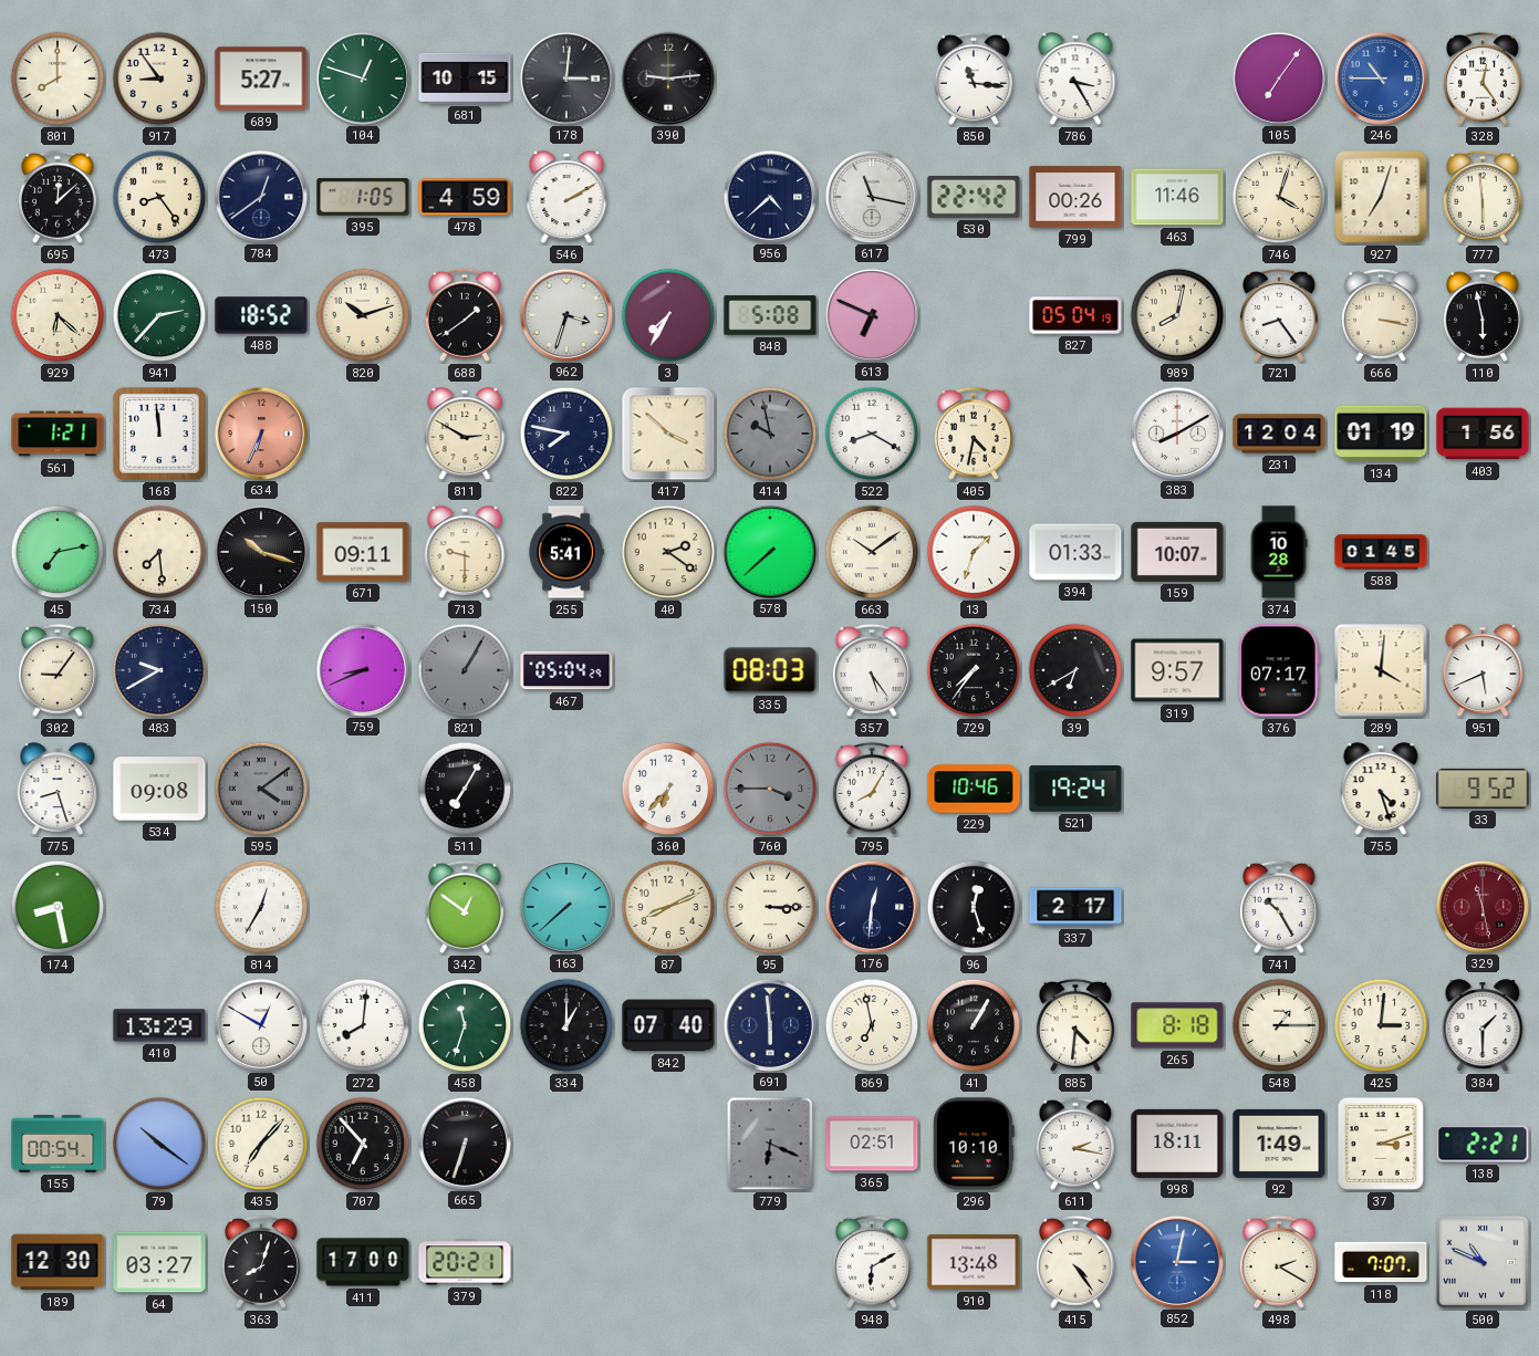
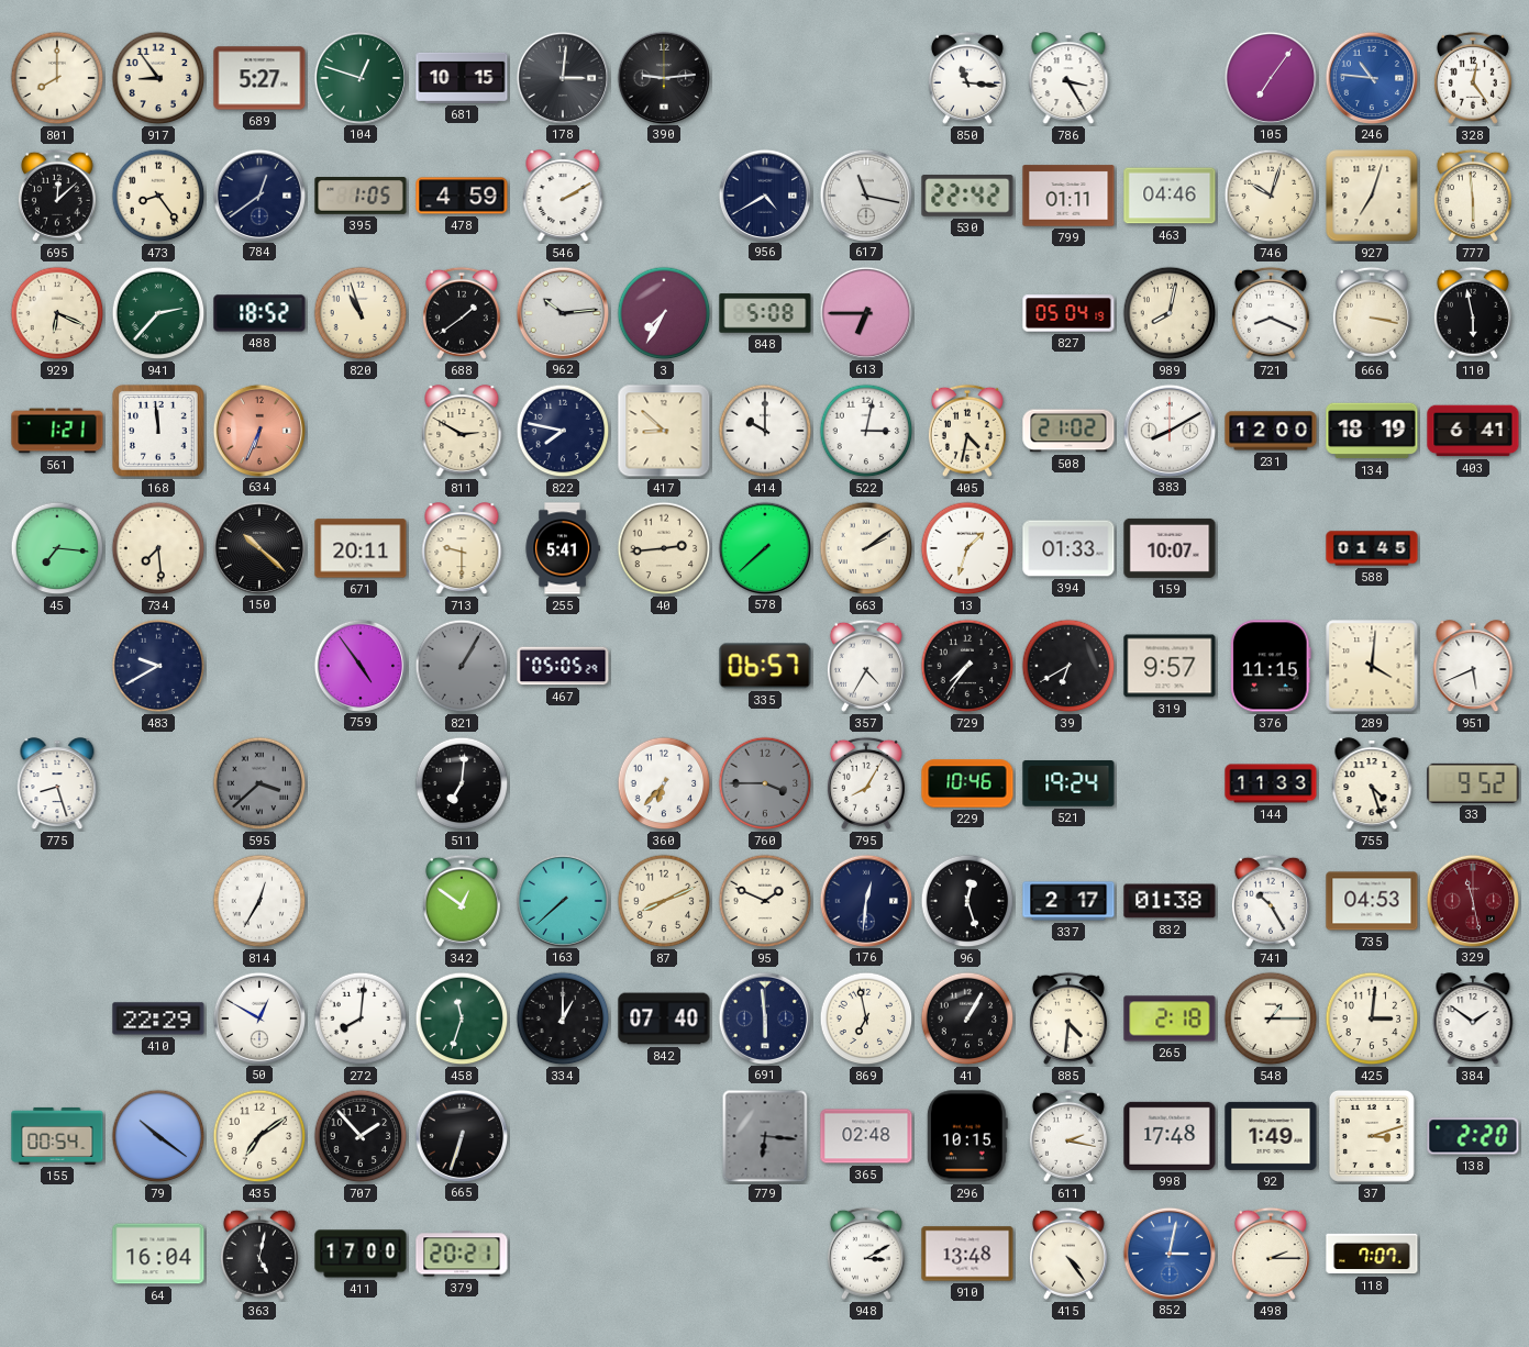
246: 10:45 -> 10:46 (1371, 77)
956: 4:38 -> 4:40 (764, 194)
799: 00:26 -> 01:11 (1068, 196)
463: 11:46 -> 04:46 (1170, 196)
746: 4:03 -> 10:03 (1271, 196)
929: 6:22 -> 6:19 (57, 313)
820: 10:12 -> 10:57 (361, 313)
962: 3:33 -> 10:14 (562, 312)
613: 6:49 -> 6:45 (865, 312)
721: 8:24 -> 8:19 (1271, 313)
417: 3:52 -> 8:52 (664, 431)
414: 9:58 -> 10:00 (765, 431)
414 dial: grey -> white (765, 431)
522: 8:20 -> 3:02 (866, 431)
508: none -> 21:02 (1068, 431)
231: 12:04 -> 12:00 (1271, 431)
134: 01:19 -> 18:19 (1372, 431)
403: 1:56 -> 6:41 (1473, 431)
45: 7:13 -> 7:16 (57, 548)
150: 10:18 -> 10:22 (258, 547)
671: 09:11 -> 20:11 (361, 548)
40: 2:21 -> 2:44 (664, 548)
663: 10:09 -> 2:09 (866, 548)
374: 10:28 -> none (1279, 552)
302: 9:06 -> none (58, 670)
759: 8:41 -> 4:54 (359, 665)
467: 05:04 -> 05:05 (563, 666)
335: 08:03 -> 06:57 (765, 666)
357: 5:24 -> 4:35 (866, 666)
376: 07:17 -> 11:15 (1272, 666)
534: 09:08 -> none (159, 789)
595: 4:09 -> 3:38 (259, 783)
511: 7:05 -> 7:01 (462, 783)
144: none -> 11:33 (1271, 783)
174: 8:28 -> none (58, 907)
95: 3:15 -> 1:49 (765, 901)
832: none -> 01:38 (1170, 901)
735: none -> 04:53 (1372, 901)
410: 13:29 -> 22:29 (158, 1018)
265: 8:18 -> 2:18 (1170, 1018)
384: 1:30 -> 1:51 (1473, 1020)
435: 7:07 -> 7:09 (259, 1136)
707: 6:53 -> 1:53 (361, 1136)
779: 6:19 -> 6:16 (765, 1136)
365: 02:51 -> 02:48 (866, 1136)
296: 10:10 -> 10:15 (967, 1136)
998: 18:11 -> 17:48 (1170, 1136)
138: 2:21 -> 2:20 (1473, 1136)
189: 12:30 -> none (58, 1262)
64: 03:27 -> 16:04 (158, 1254)
363: 8:03 -> 5:02 (259, 1254)
948: 6:10 -> 3:10 (866, 1254)
498: 2:20 -> 2:15 (1271, 1254)
500: 10:49 -> none (1483, 1262)
